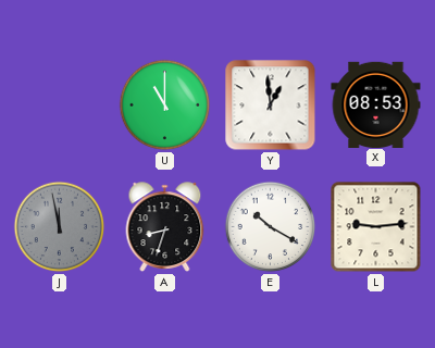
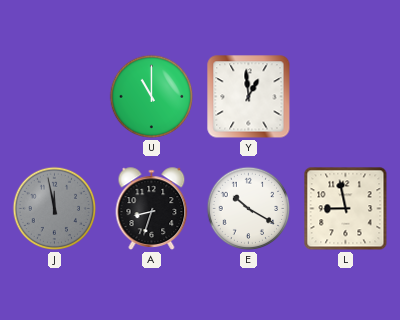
X: 08:53 -> none (376, 104)
L: 9:14 -> 8:58 (346, 209)
